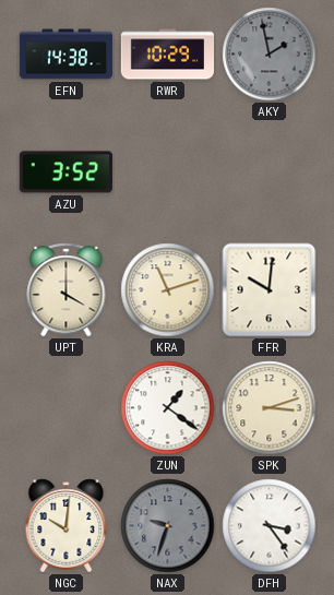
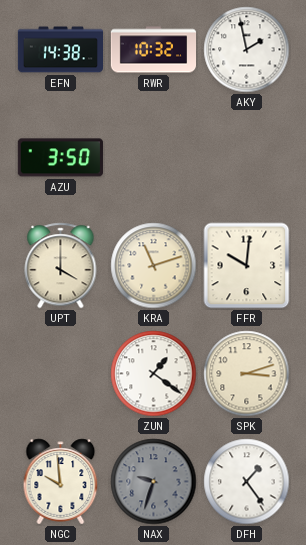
RWR: 10:29 -> 10:32 (153, 50)
AKY dial: grey -> white (247, 50)
AZU: 3:52 -> 3:50 (60, 158)
NGC: 10:01 -> 9:59 (61, 482)
DFH: 3:24 -> 1:24 (247, 482)
